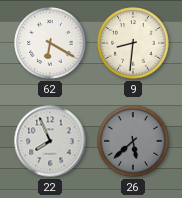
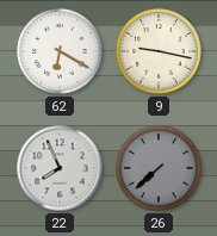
9: 8:31 -> 9:17 (159, 51)
26: 5:38 -> 7:38 (159, 168)
